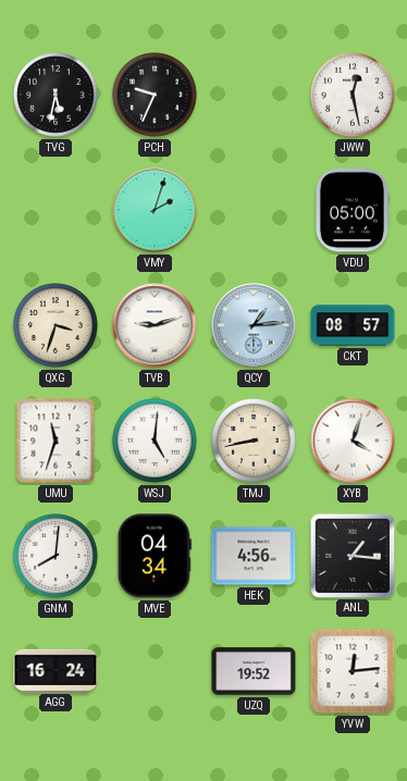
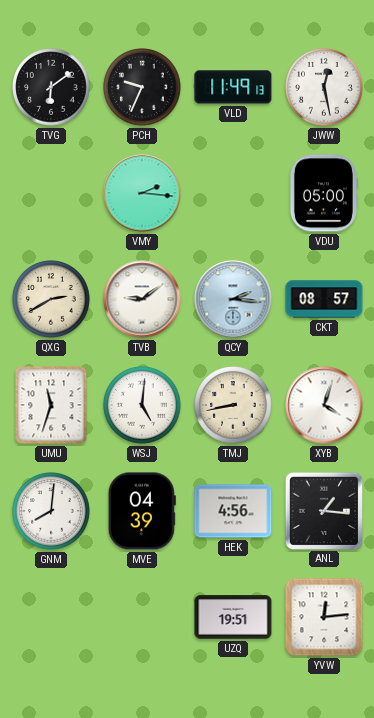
TVG: 5:32 -> 6:09 (51, 87)
VLD: none -> 11:49 (233, 87)
VMY: 2:03 -> 2:16 (142, 193)
QXG: 3:33 -> 2:40 (51, 299)
TVB: 9:12 -> 9:09 (142, 299)
QCY: 1:14 -> 2:16 (233, 299)
MVE: 04:34 -> 04:39 (142, 511)
AGG: 16:24 -> none (55, 670)
UZQ: 19:52 -> 19:51 (233, 617)
